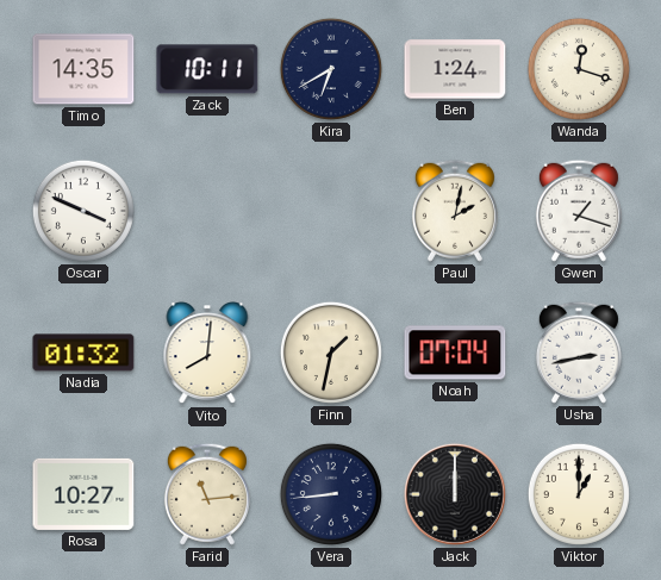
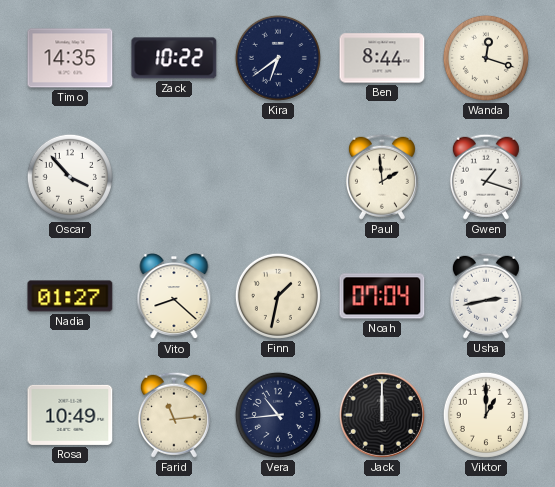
Zack: 10:11 -> 10:22 (174, 58)
Kira: 6:40 -> 6:39 (278, 58)
Ben: 1:24 -> 8:44 (382, 58)
Oscar: 3:49 -> 3:53 (70, 177)
Paul: 2:02 -> 1:59 (382, 177)
Nadia: 01:32 -> 01:27 (70, 296)
Vito: 8:01 -> 8:22 (174, 297)
Rosa: 10:27 -> 10:49 (70, 415)
Vera: 8:44 -> 10:44 (278, 415)
